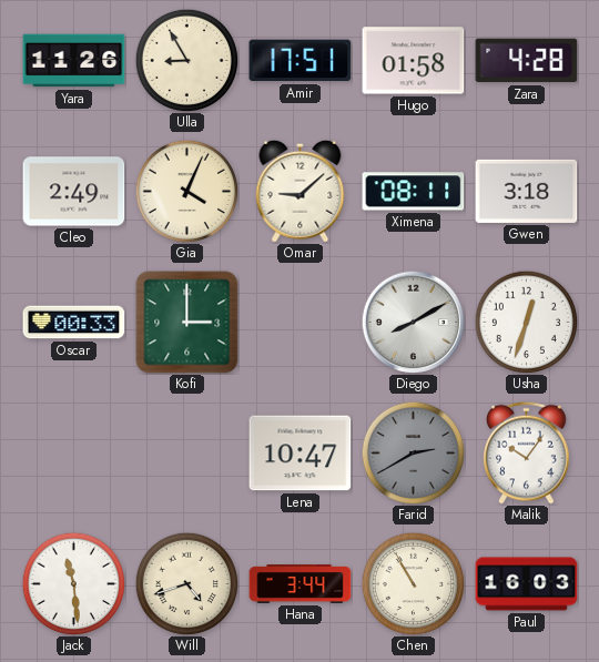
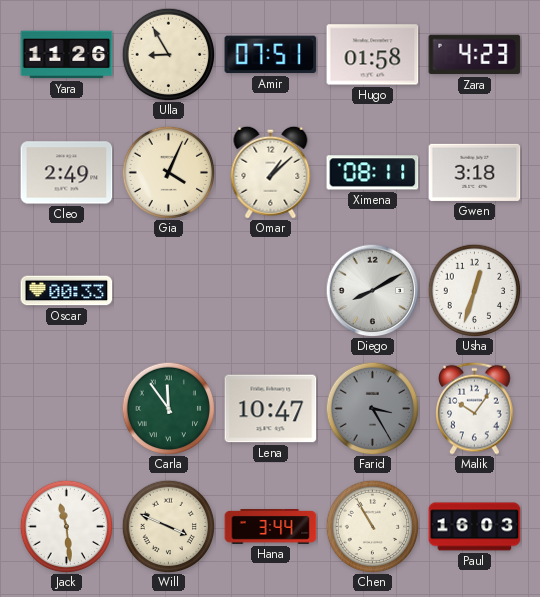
Amir: 17:51 -> 07:51 (271, 55)
Zara: 4:28 -> 4:23 (475, 55)
Omar: 9:08 -> 1:08 (271, 172)
Kofi: 3:00 -> none (187, 323)
Carla: none -> 11:54 (168, 408)
Farid: 2:40 -> 3:25 (372, 408)
Will: 4:42 -> 3:49 (168, 526)
